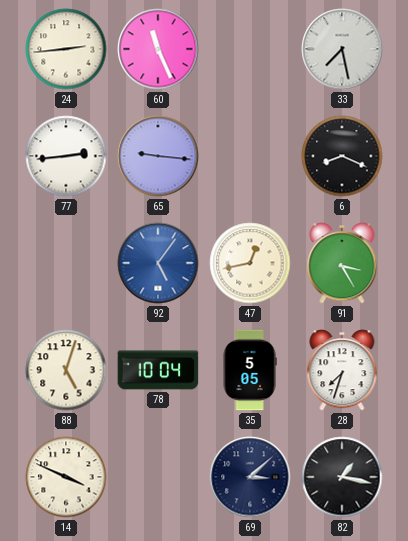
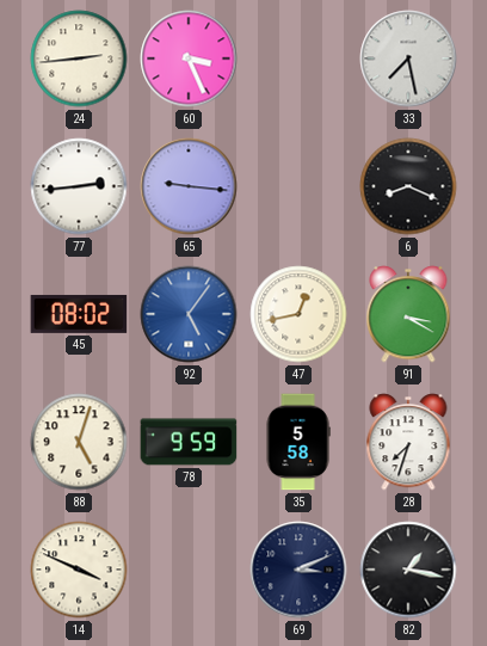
60: 11:26 -> 3:26 (189, 59)
45: none -> 08:02 (79, 314)
91: 3:25 -> 3:20 (408, 314)
78: 10:04 -> 9:59 (189, 442)
35: 5:05 -> 5:58 (298, 442)
69: 3:08 -> 3:11 (298, 570)
